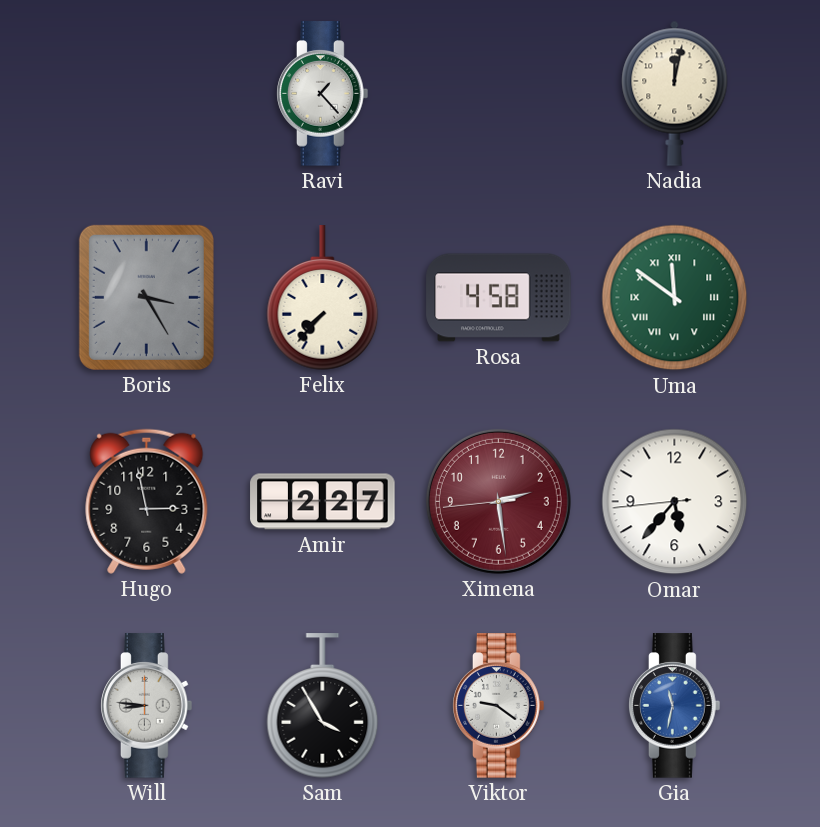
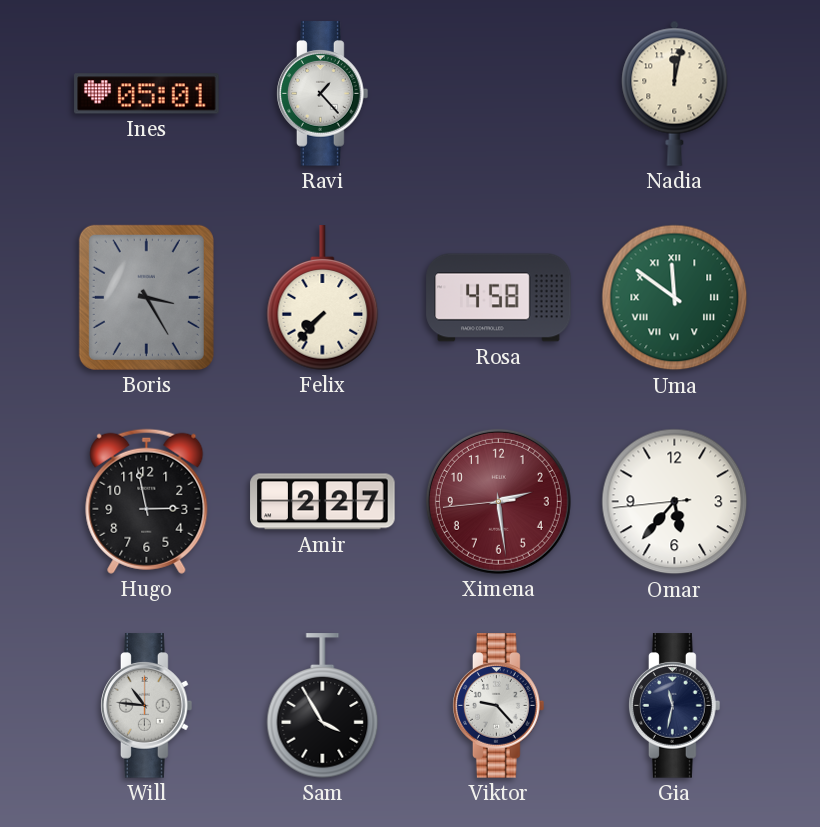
Ines: none -> 05:01 (147, 94)
Will: 8:46 -> 10:46 (147, 706)
Viktor: 9:21 -> 9:23 (499, 706)
Gia dial: blue -> navy (675, 706)
